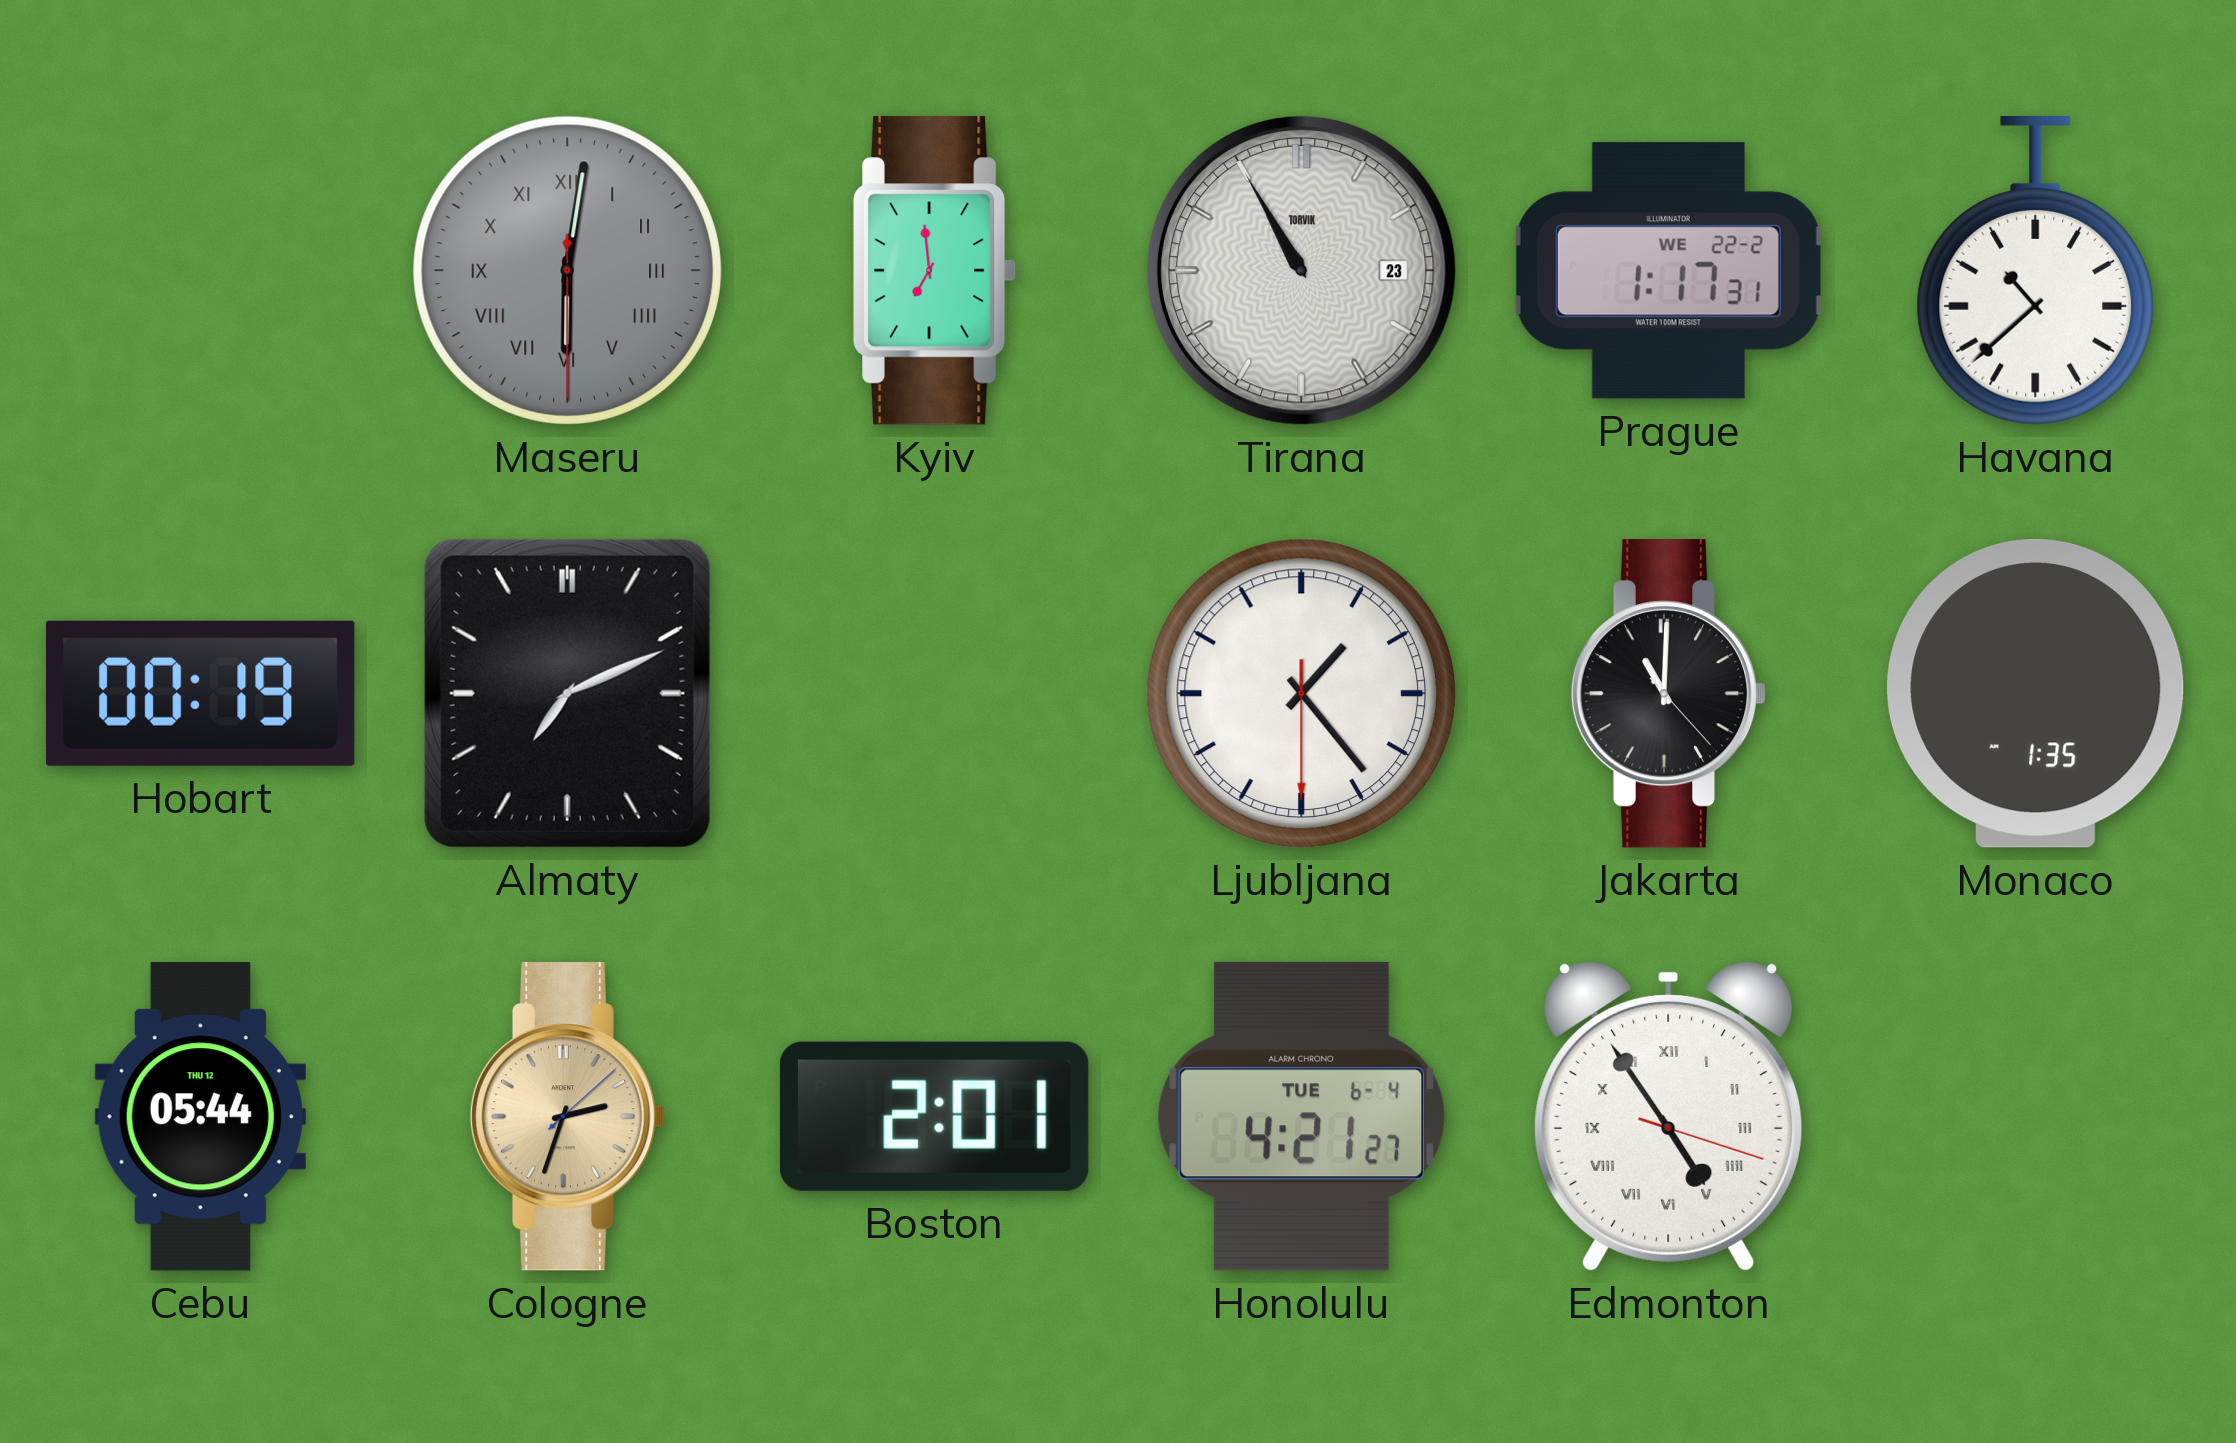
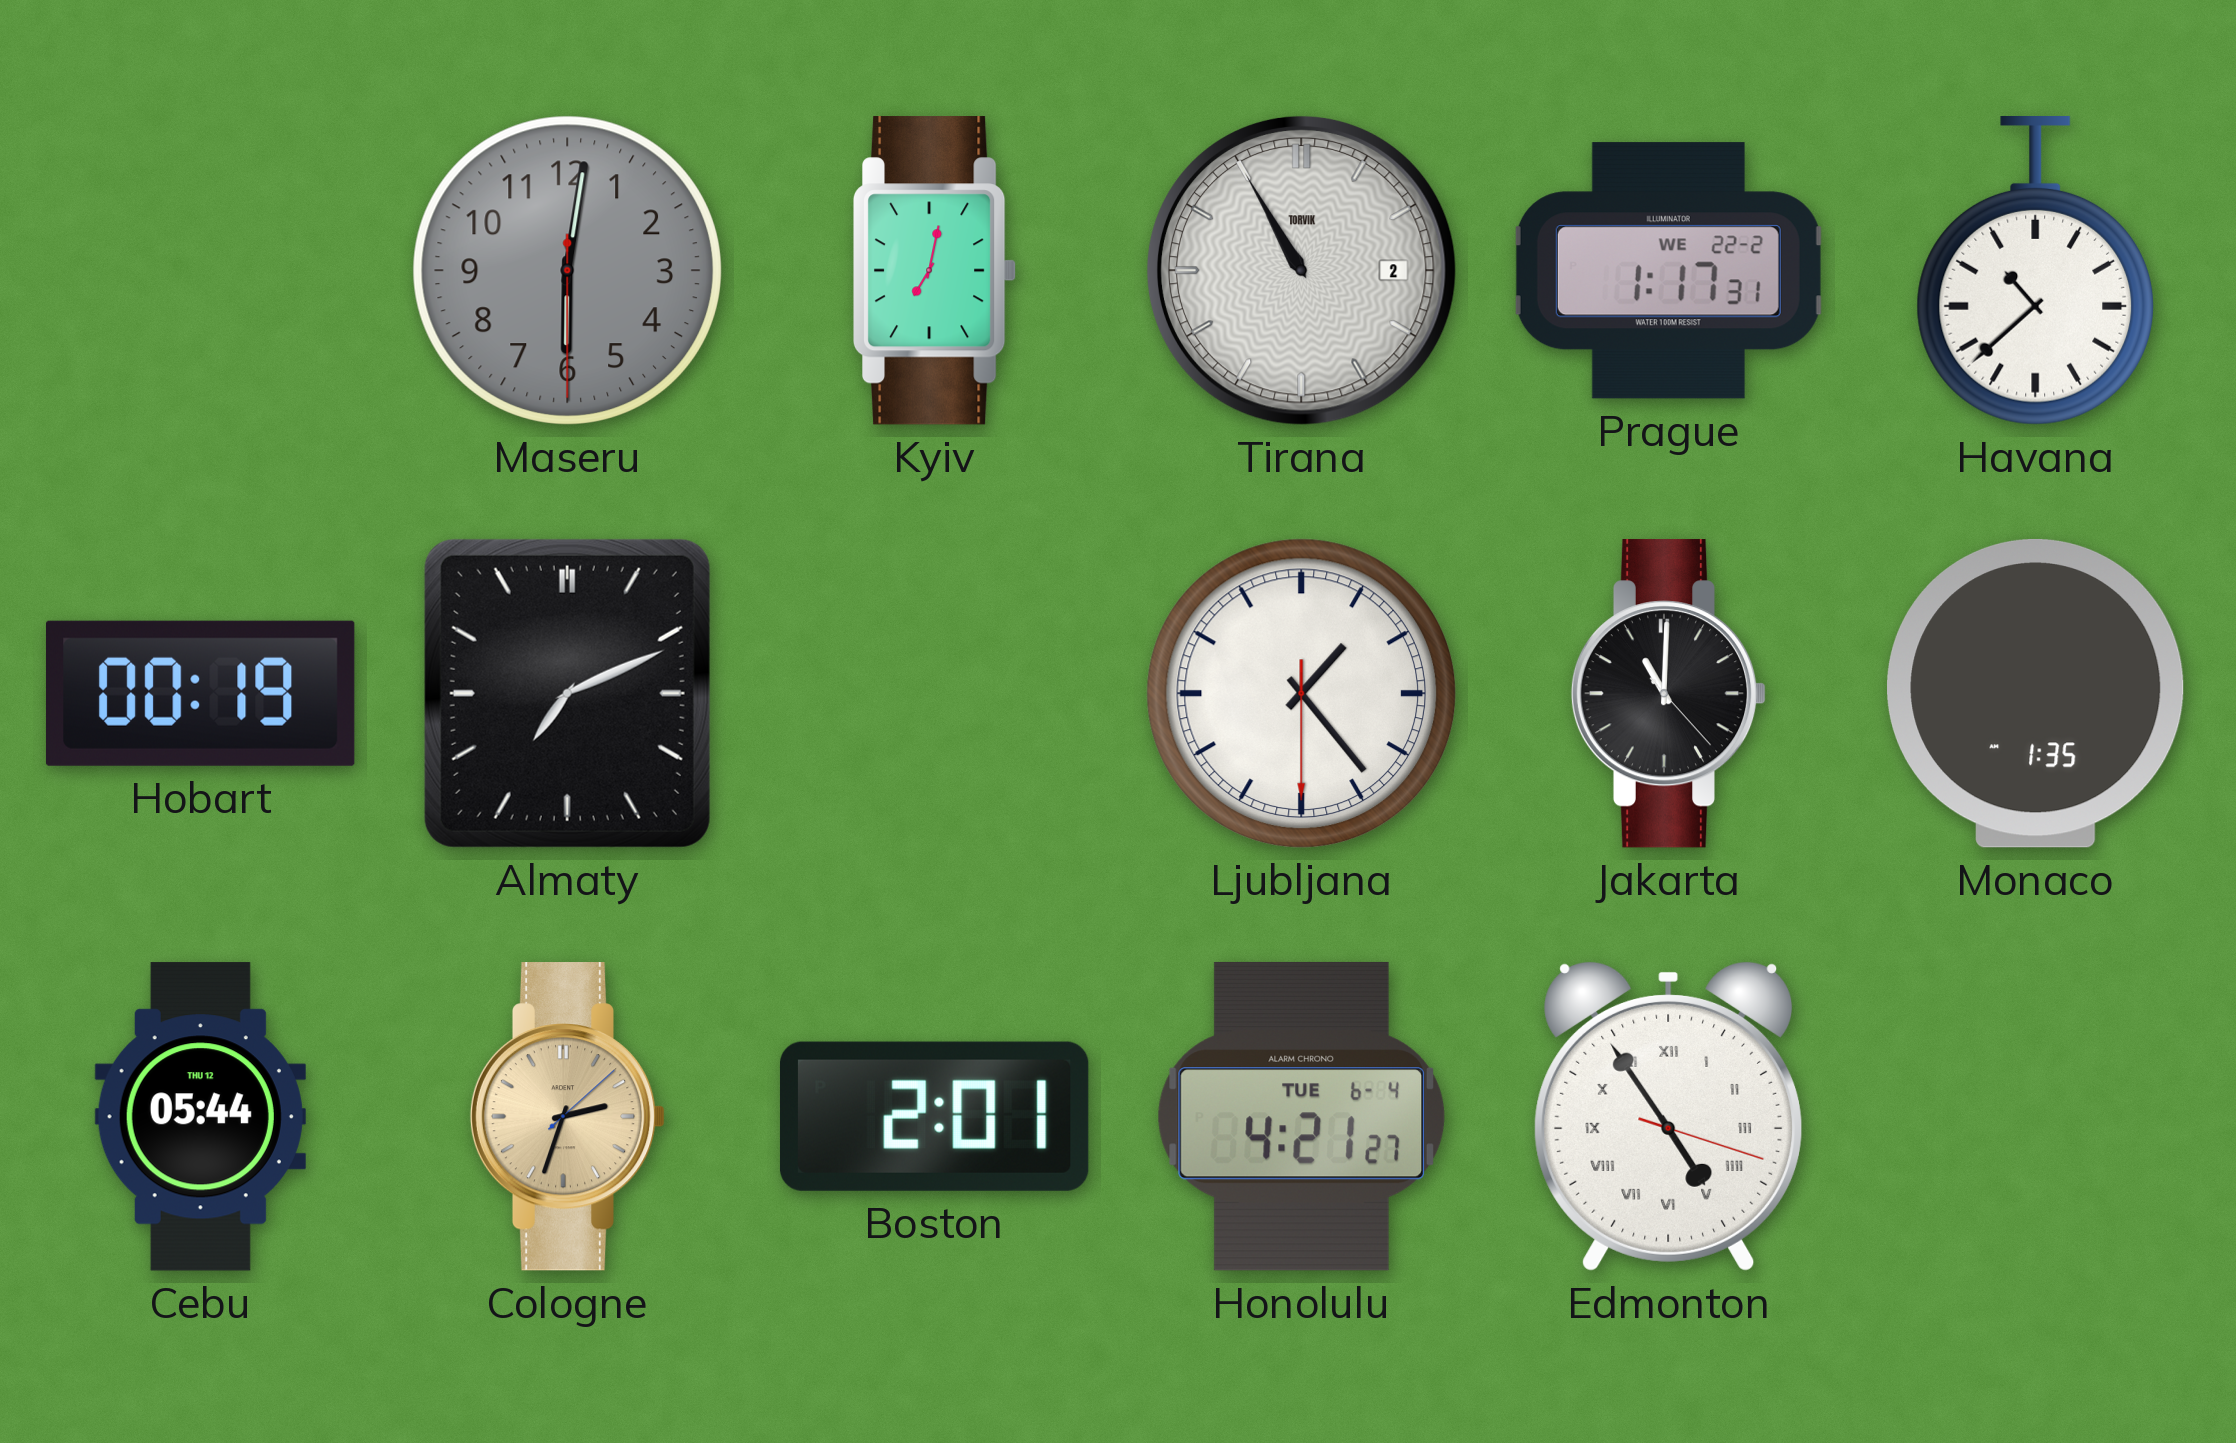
Maseru numerals: Roman -> Arabic (567, 270)
Kyiv: 6:59 -> 7:02 (936, 271)
Tirana date: 23 -> 2 (1301, 270)
